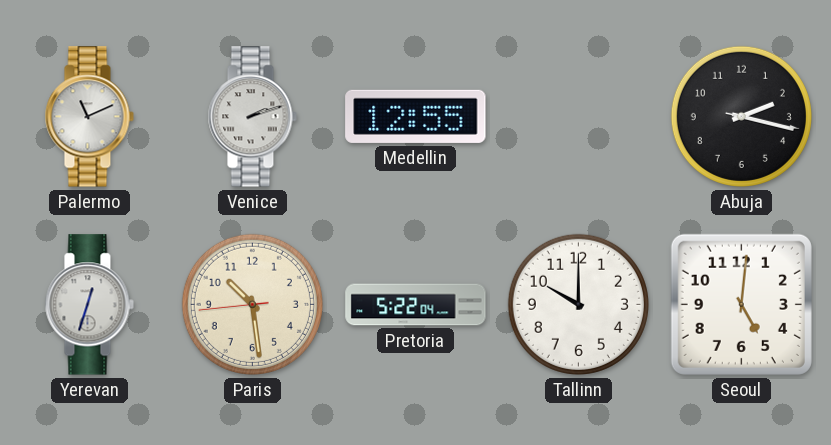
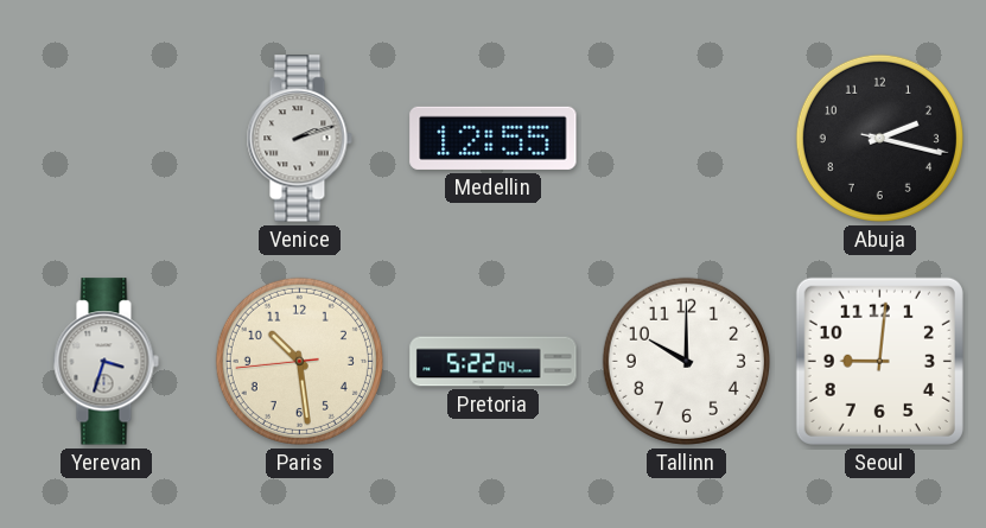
Palermo: 11:11 -> none (89, 117)
Yerevan: 12:33 -> 3:33 (106, 362)
Seoul: 5:01 -> 9:01 (879, 361)
